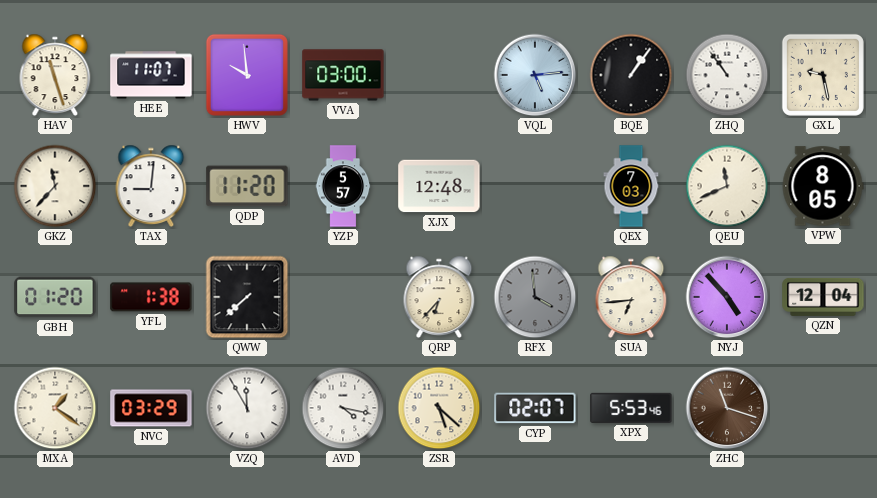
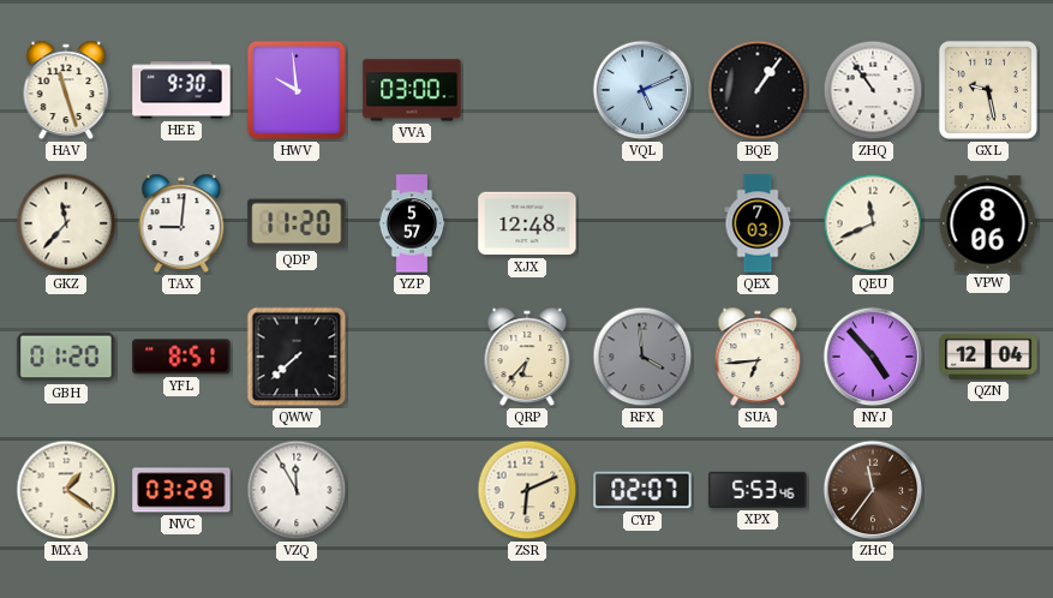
HEE: 11:07 -> 9:30 (181, 90)
VQL: 5:14 -> 5:11 (642, 90)
VPW: 8:05 -> 8:06 (988, 223)
YFL: 1:38 -> 8:51 (181, 357)
AVD: 4:17 -> none (343, 408)
ZSR: 5:22 -> 6:11 (527, 490)
ZHC: 11:18 -> 11:36 (873, 490)
